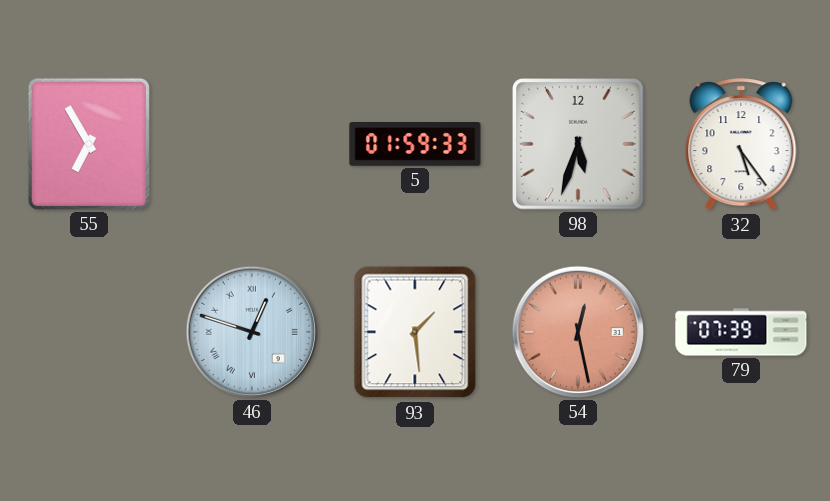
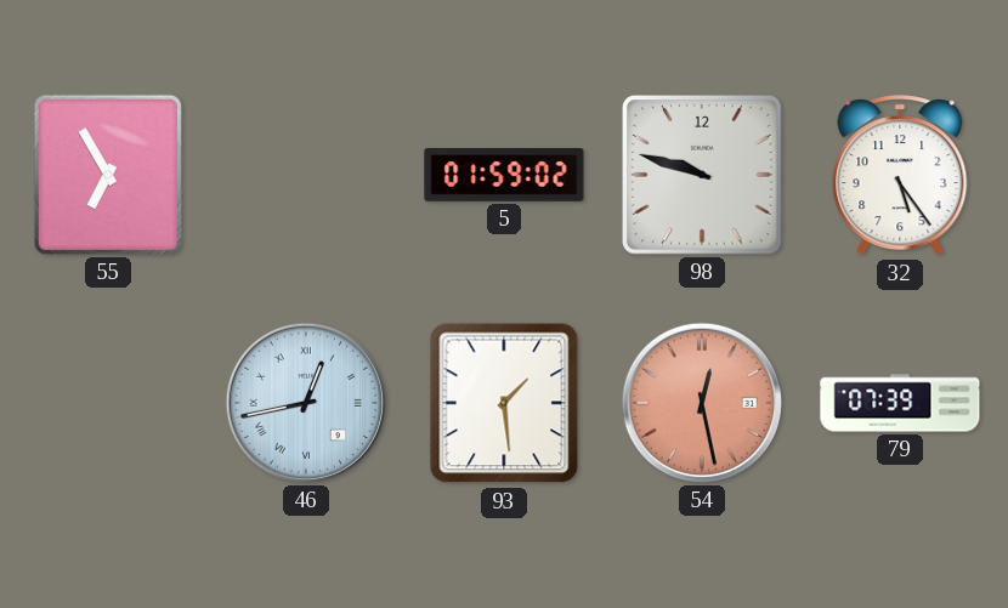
5: 01:59:33 -> 01:59:02 (504, 176)
98: 5:33 -> 9:48 (703, 176)
46: 12:48 -> 12:43 (306, 403)
